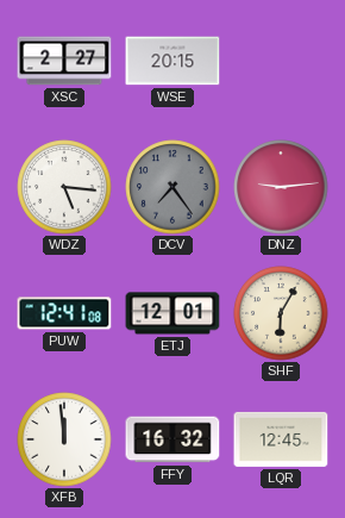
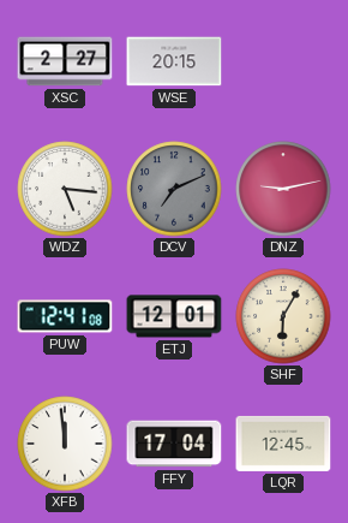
DCV: 7:24 -> 7:11 (174, 189)
DNZ: 9:14 -> 9:13 (283, 189)
FFY: 16:32 -> 17:04 (174, 444)
